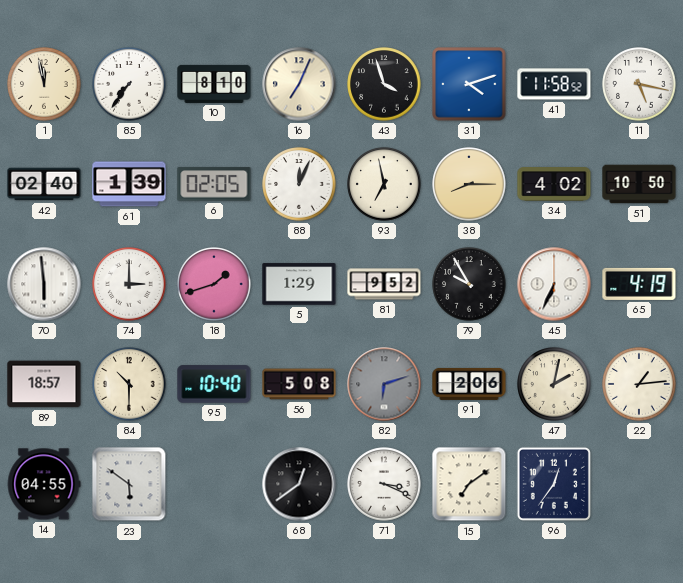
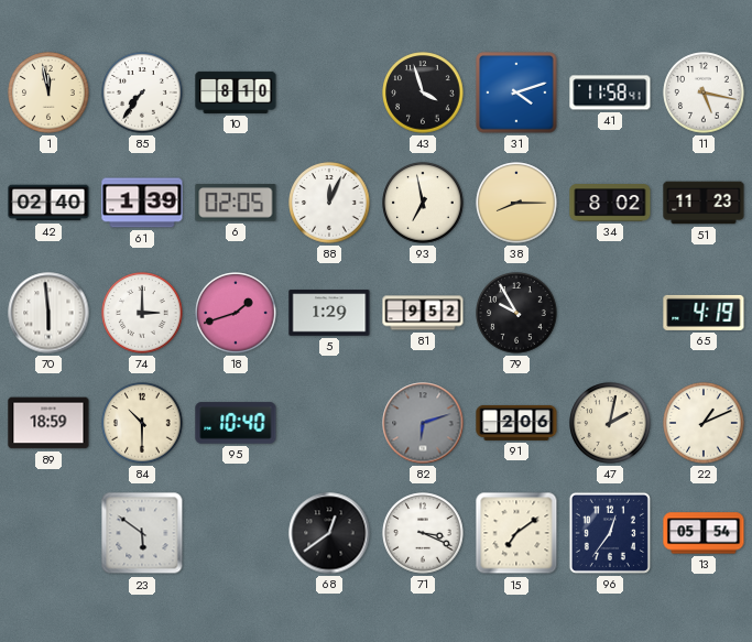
16: 7:04 -> none (299, 84)
41: 11:58:52 -> 11:58:41 (610, 93)
34: 4:02 -> 8:02 (610, 203)
51: 10:50 -> 11:23 (704, 203)
45: 6:34 -> none (554, 284)
89: 18:57 -> 18:59 (48, 423)
56: 5:08 -> none (299, 384)
22: 1:14 -> 1:11 (704, 423)
14: 04:55 -> none (44, 484)
13: none -> 05:54 (704, 533)
